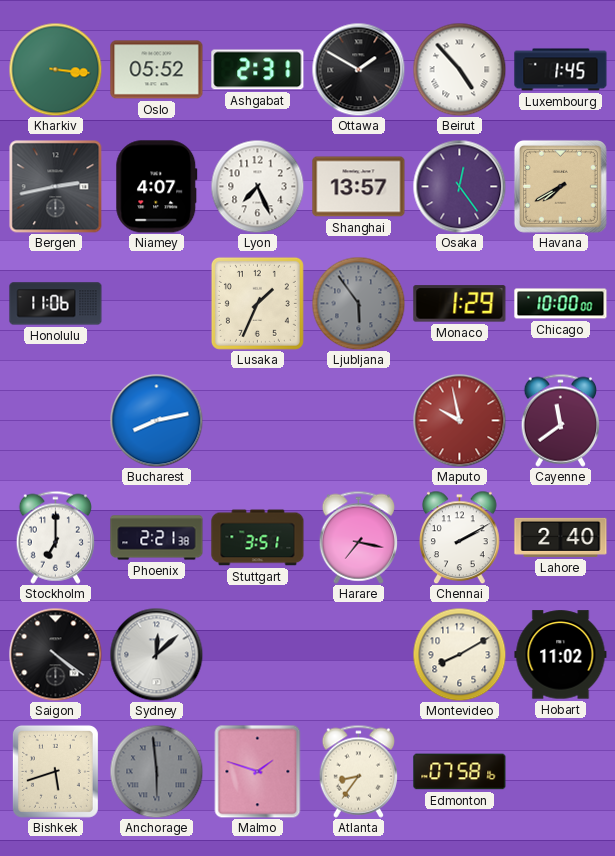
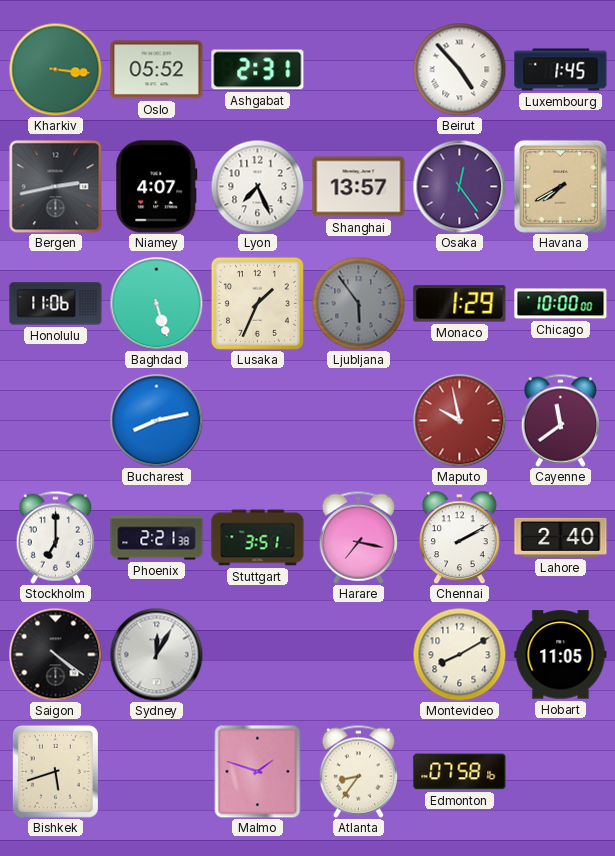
Ottawa: 1:50 -> none (358, 69)
Baghdad: none -> 5:27 (156, 303)
Sydney: 12:08 -> 12:05 (156, 654)
Hobart: 11:02 -> 11:05 (561, 655)
Anchorage: 5:59 -> none (156, 771)
